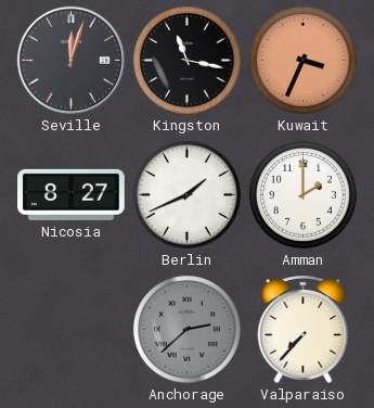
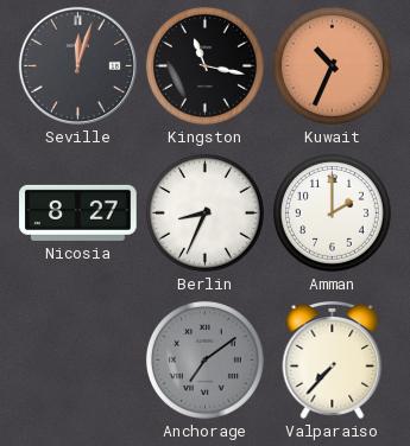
Kuwait: 3:34 -> 10:34 (332, 65)
Berlin: 1:41 -> 8:34 (204, 212)
Anchorage: 2:38 -> 7:09 (204, 359)
